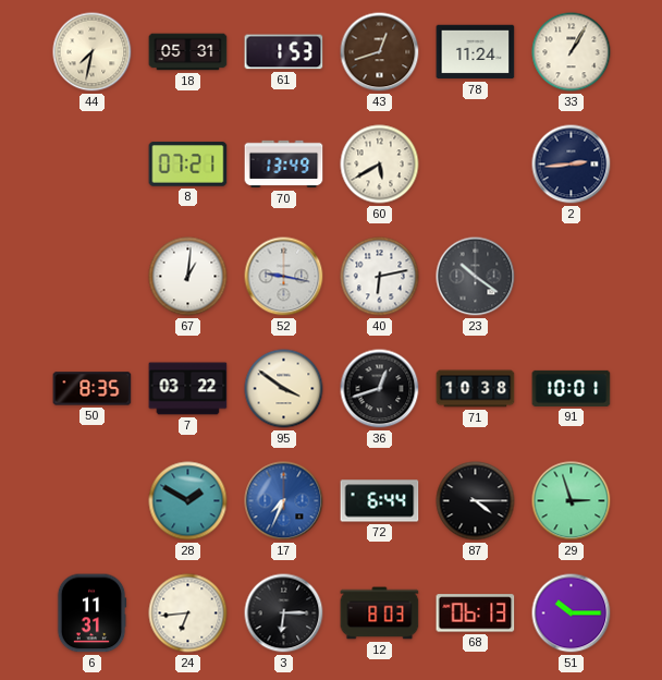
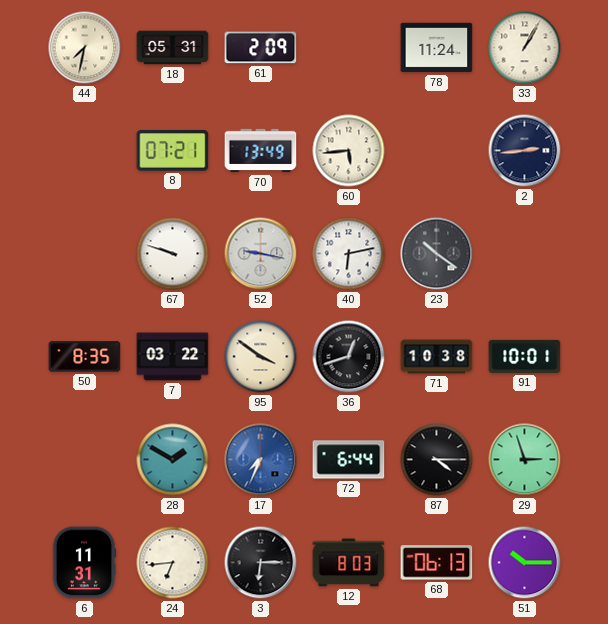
61: 1:53 -> 2:09 (261, 48)
43: 12:42 -> none (380, 52)
60: 5:40 -> 5:44 (349, 151)
67: 1:01 -> 9:48 (173, 254)
